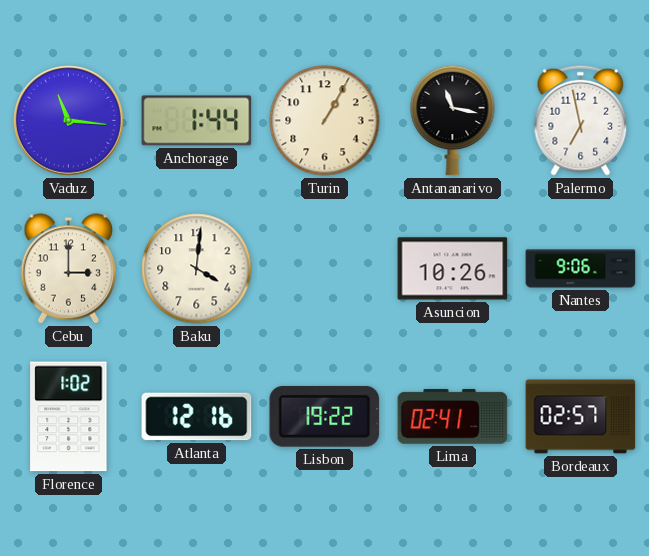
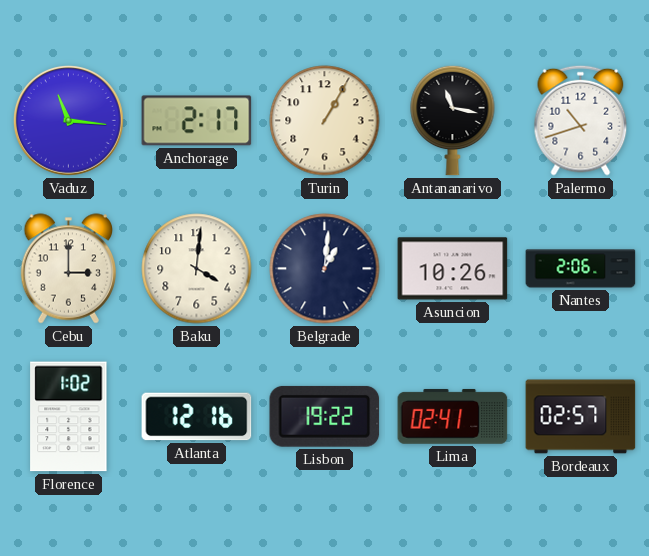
Anchorage: 1:44 -> 2:17 (197, 121)
Palermo: 6:58 -> 10:42 (581, 120)
Belgrade: none -> 1:01 (325, 269)
Nantes: 9:06 -> 2:06 (581, 269)
